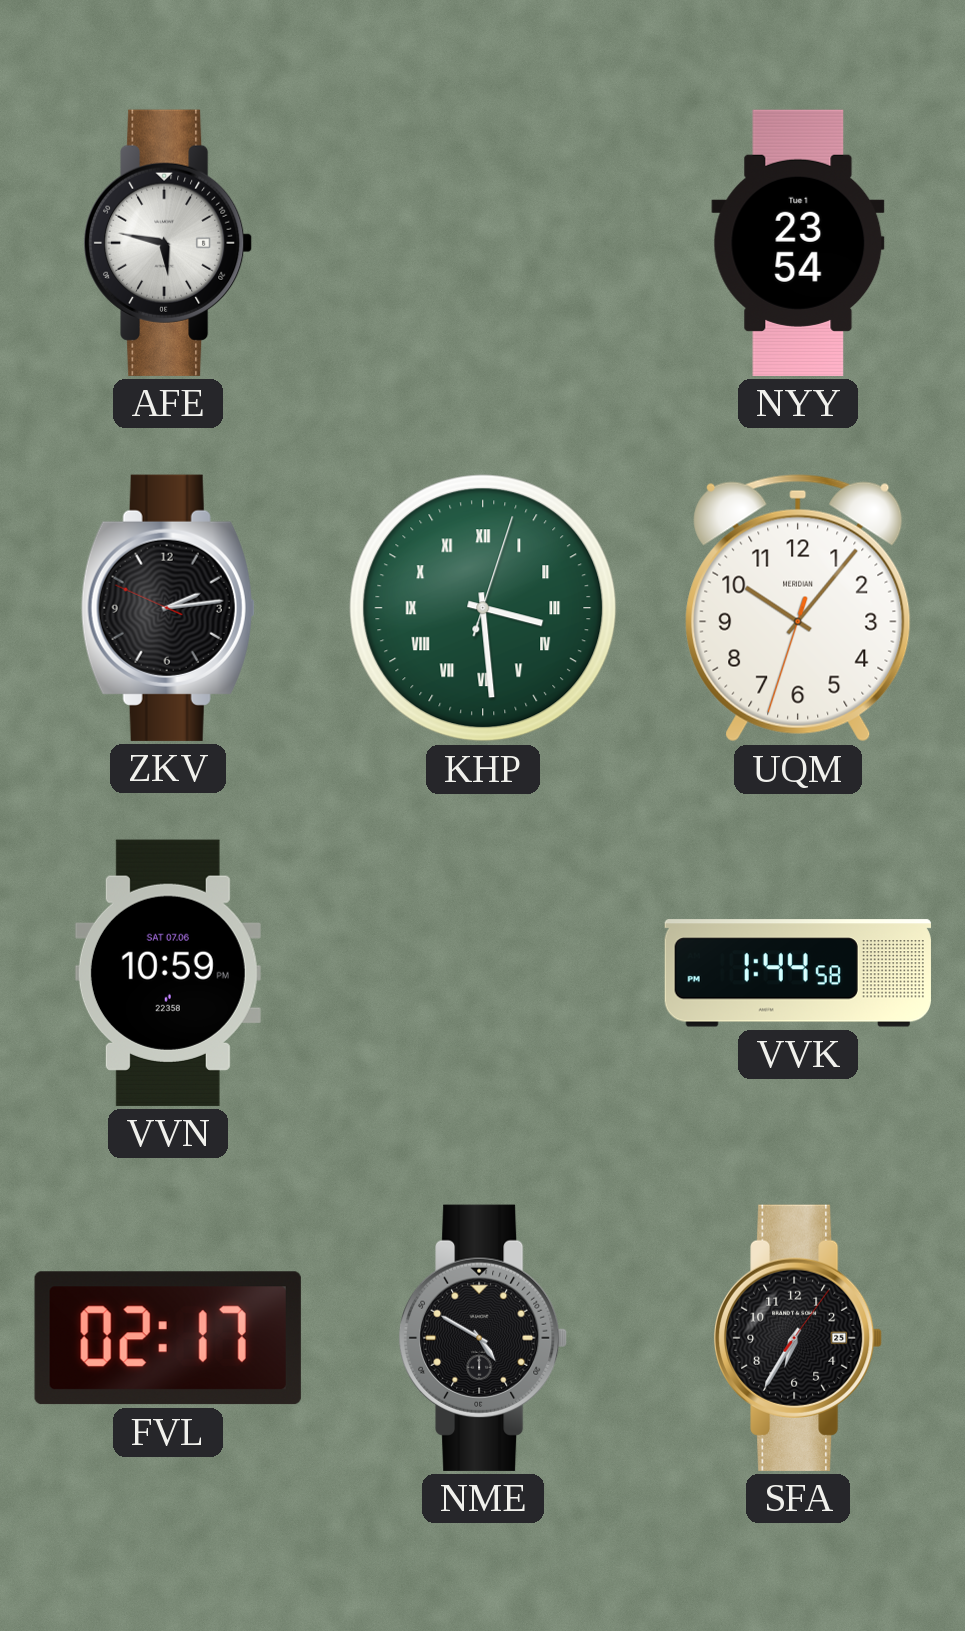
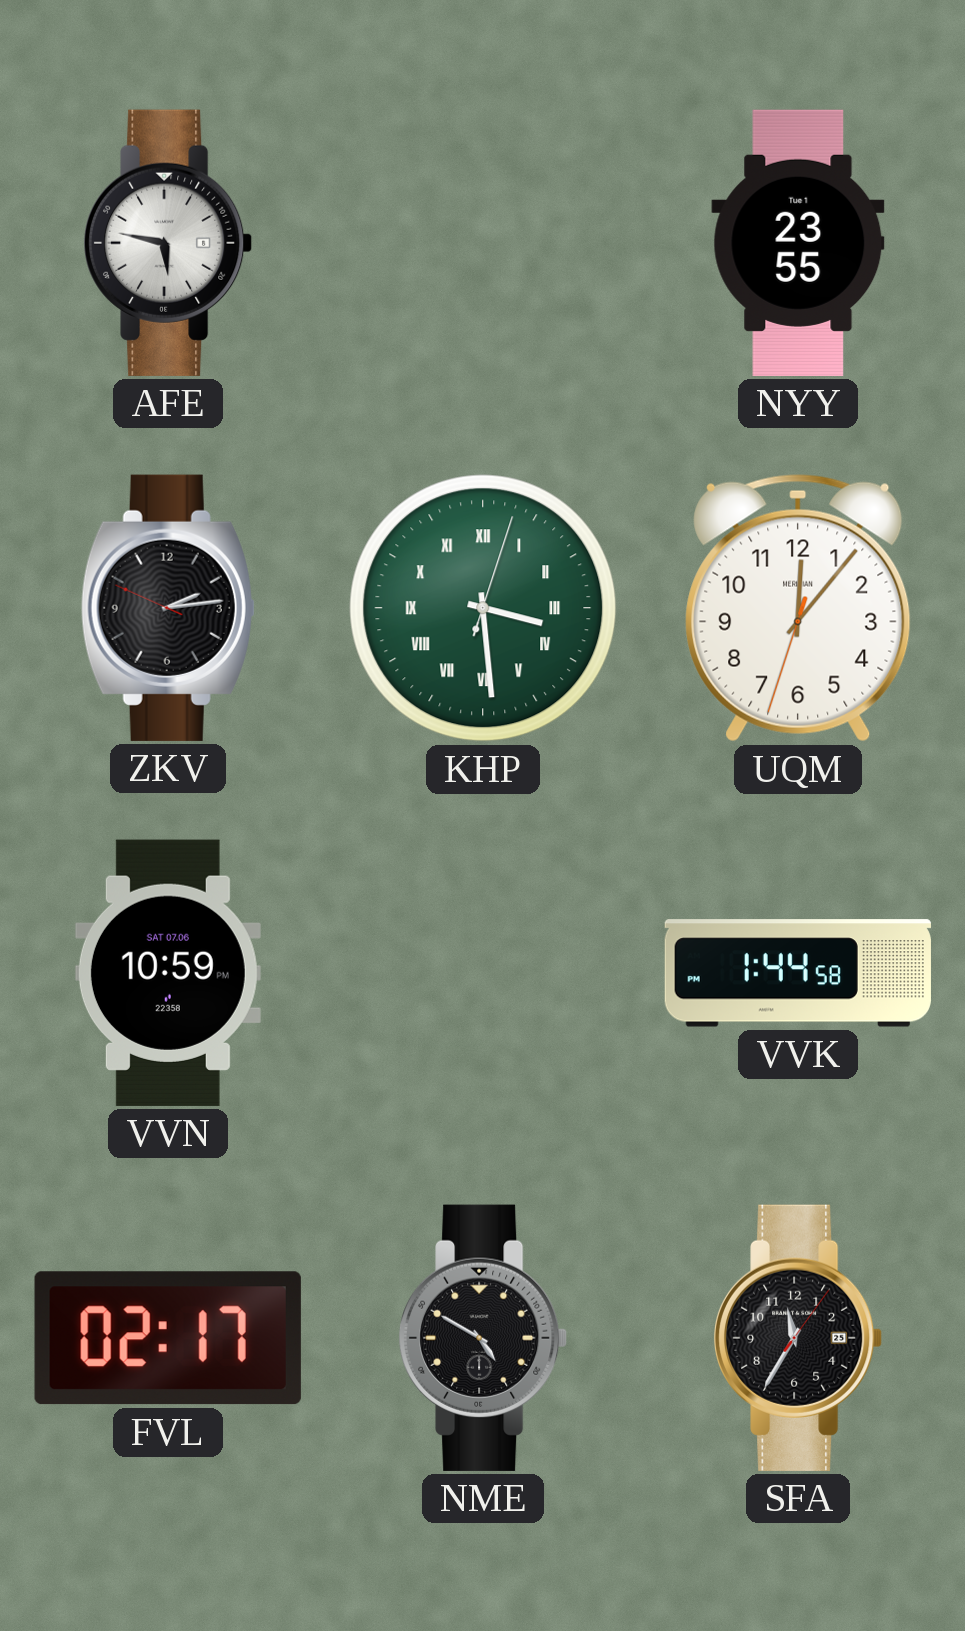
NYY: 23:54 -> 23:55 (798, 243)
UQM: 10:06 -> 12:06 (798, 608)
SFA: 6:35 -> 11:35 (799, 1338)
